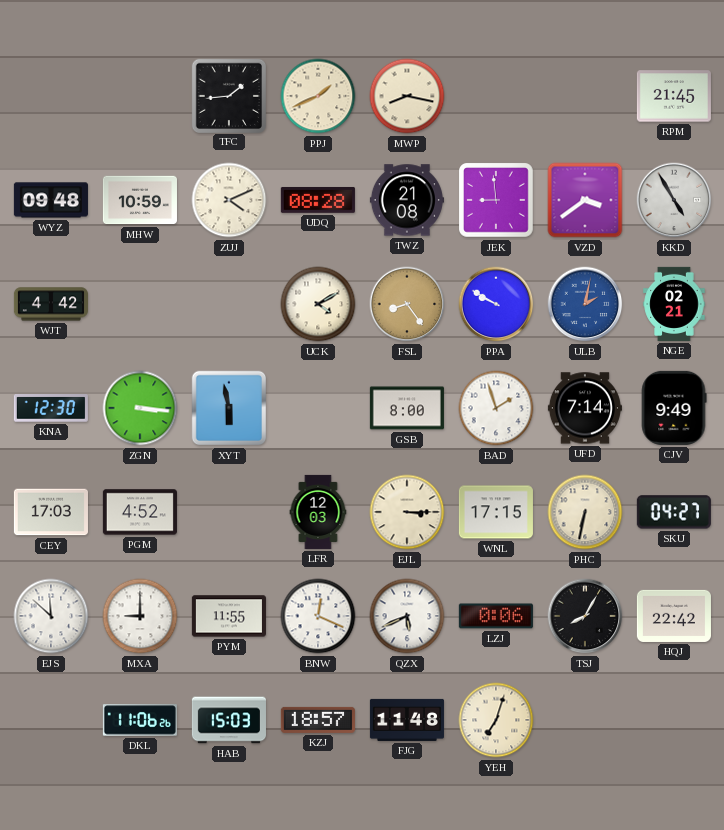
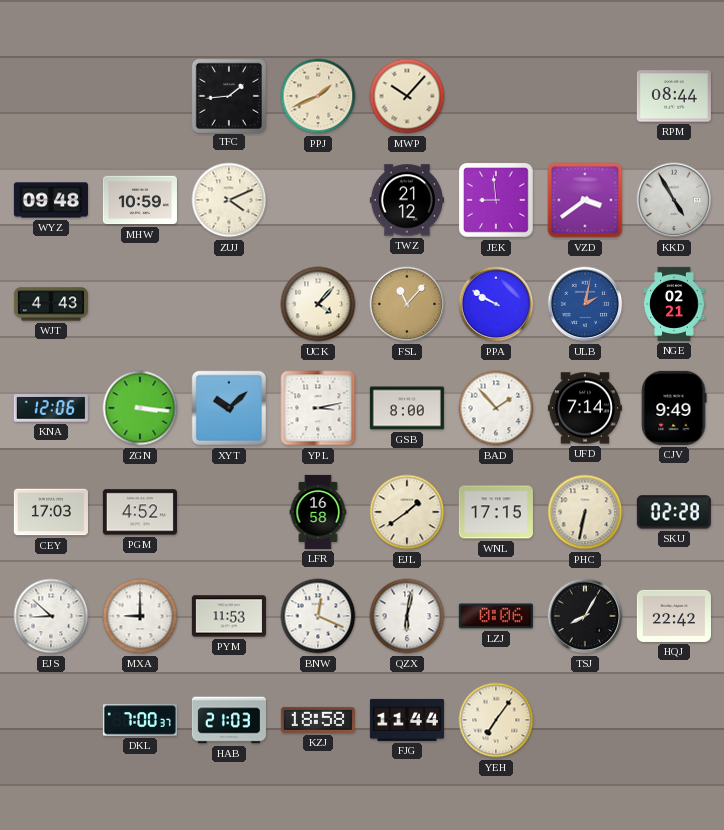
MWP: 8:17 -> 10:07 (407, 96)
RPM: 21:45 -> 08:44 (674, 96)
UDQ: 08:28 -> none (318, 200)
TWZ: 21:08 -> 21:12 (407, 200)
WJT: 4:42 -> 4:43 (51, 304)
UCK: 4:10 -> 4:07 (318, 304)
FSL: 8:24 -> 11:07 (407, 304)
KNA: 12:30 -> 12:06 (51, 408)
XYT: 5:58 -> 10:08 (229, 408)
YPL: none -> 3:13 (318, 408)
BAD: 1:57 -> 1:53 (496, 408)
LFR: 12:03 -> 16:58 (318, 512)
EJL: 3:15 -> 1:39 (407, 512)
SKU: 04:27 -> 02:28 (674, 512)
EJS: 11:52 -> 8:52 (51, 616)
PYM: 11:55 -> 11:53 (229, 616)
QZX: 5:41 -> 6:02 (407, 616)
DKL: 11:06 -> 7:00 (140, 720)
HAB: 15:03 -> 21:03 (229, 720)
KZJ: 18:57 -> 18:58 (318, 720)
FJG: 11:48 -> 11:44 (407, 720)
YEH: 7:03 -> 7:06 (496, 720)
